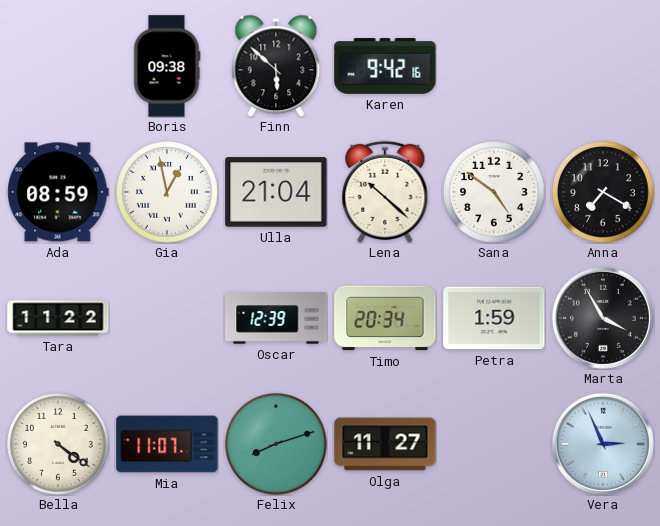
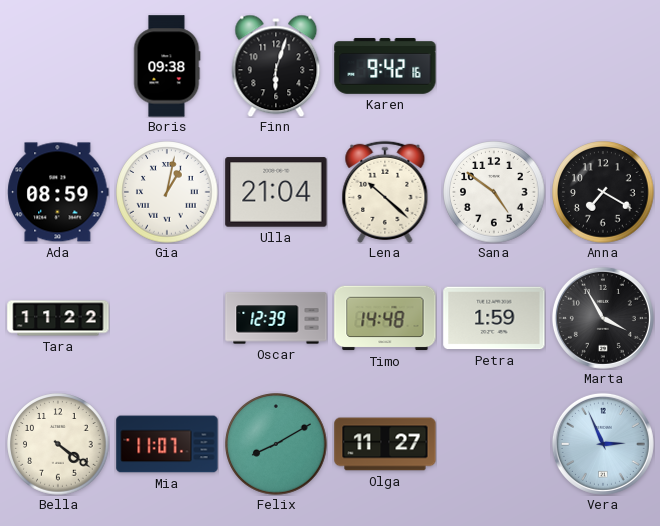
Finn: 5:52 -> 6:03 (276, 66)
Gia: 12:58 -> 1:02 (167, 192)
Timo: 20:34 -> 14:48 (385, 318)
Felix: 8:12 -> 8:10 (276, 444)
